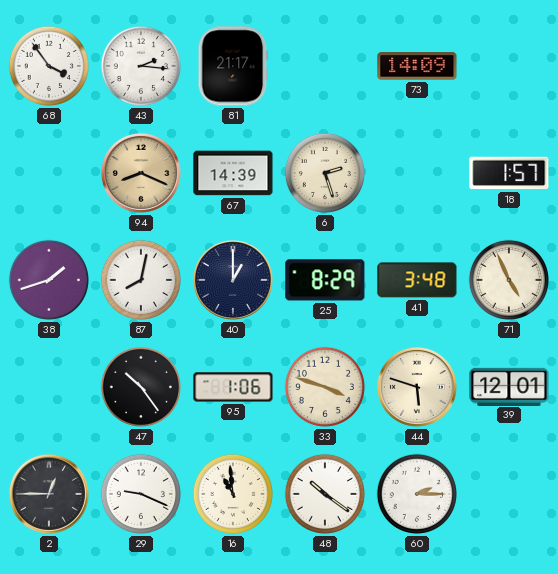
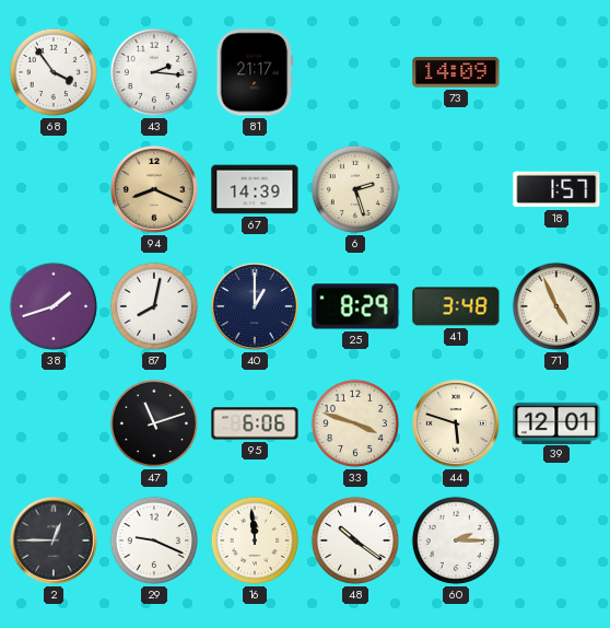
47: 10:24 -> 11:12 (154, 423)
95: 1:06 -> 6:06 (255, 423)
16: 10:59 -> 11:59 (255, 540)
